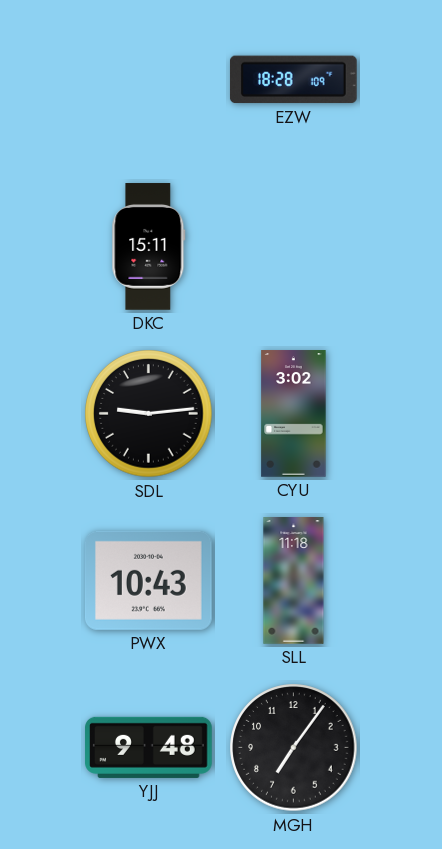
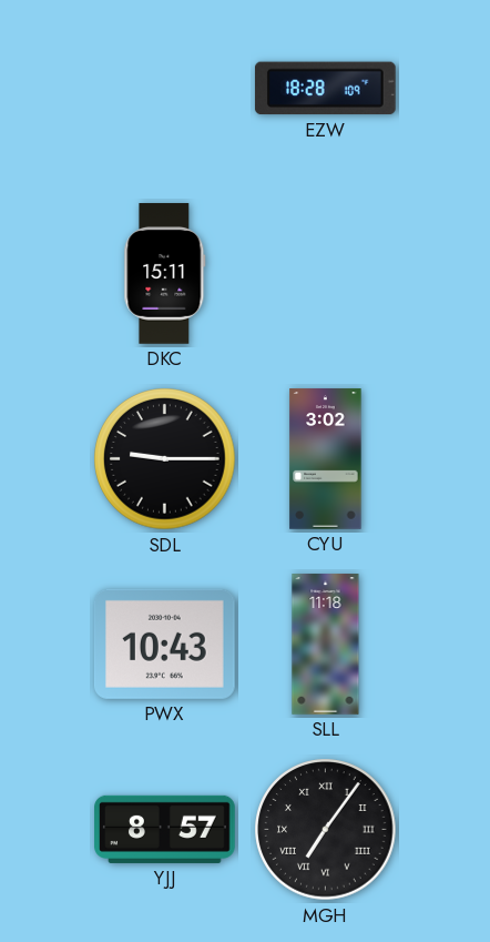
SDL: 9:14 -> 9:15 (165, 459)
YJJ: 9:48 -> 8:57 (165, 829)
MGH numerals: Arabic -> Roman (326, 830)
